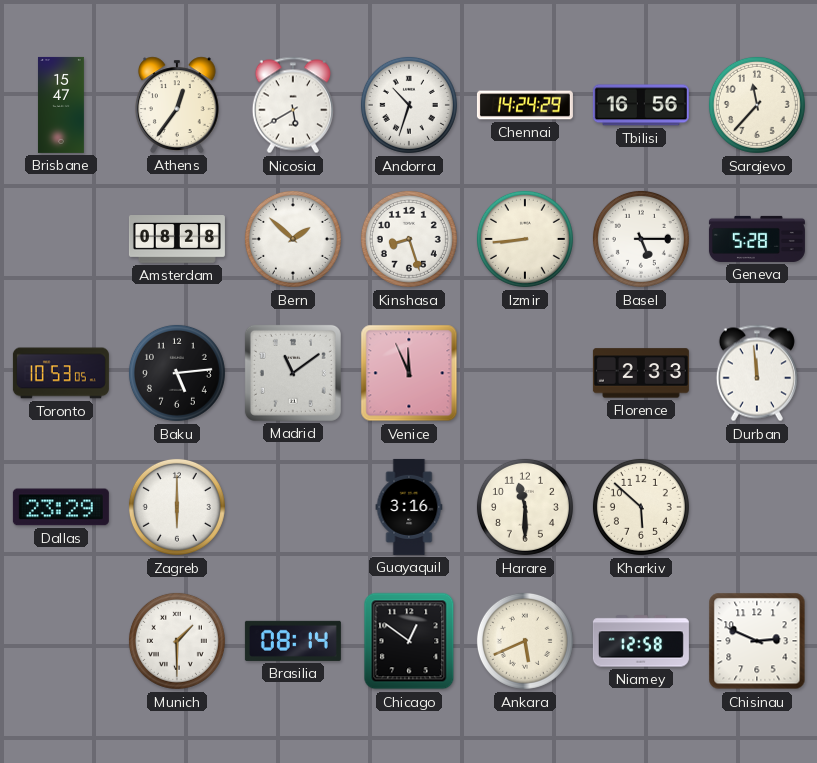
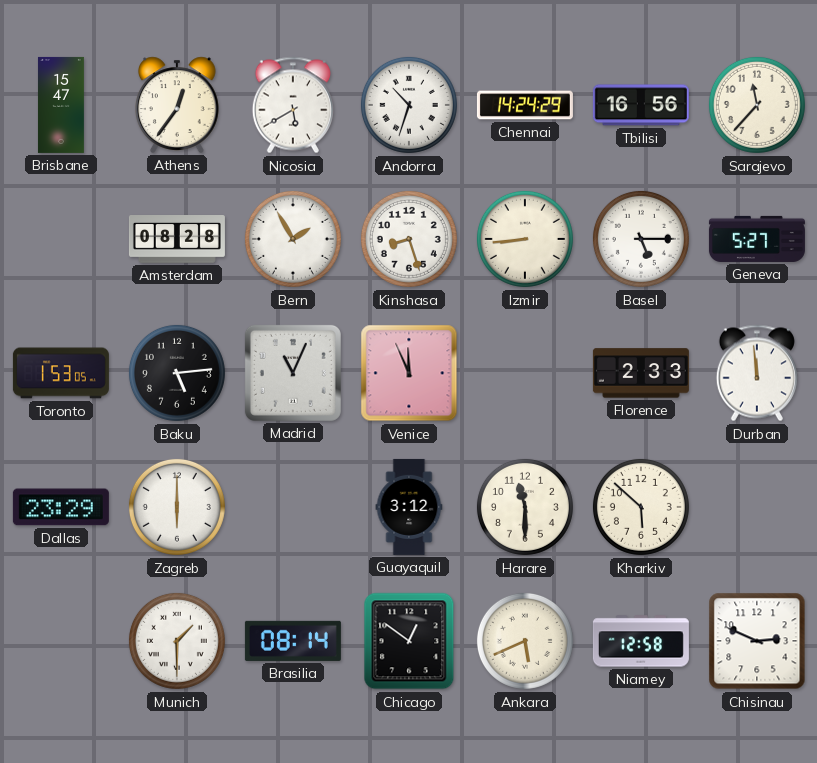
Bern: 1:52 -> 1:55 (293, 239)
Geneva: 5:28 -> 5:27 (757, 239)
Toronto: 10:53 -> 1:53 (61, 373)
Madrid: 11:09 -> 11:04 (293, 373)
Guayaquil: 3:16 -> 3:12 (409, 507)
